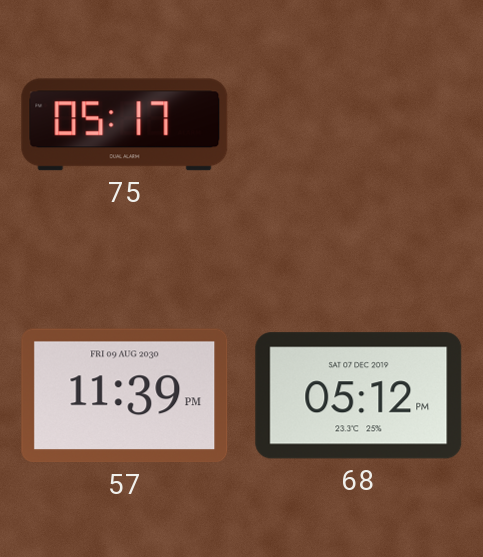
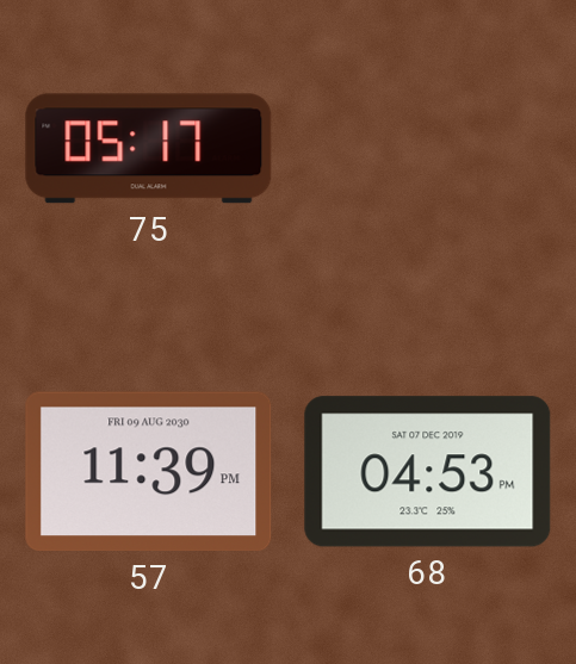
68: 05:12 -> 04:53 (428, 472)
